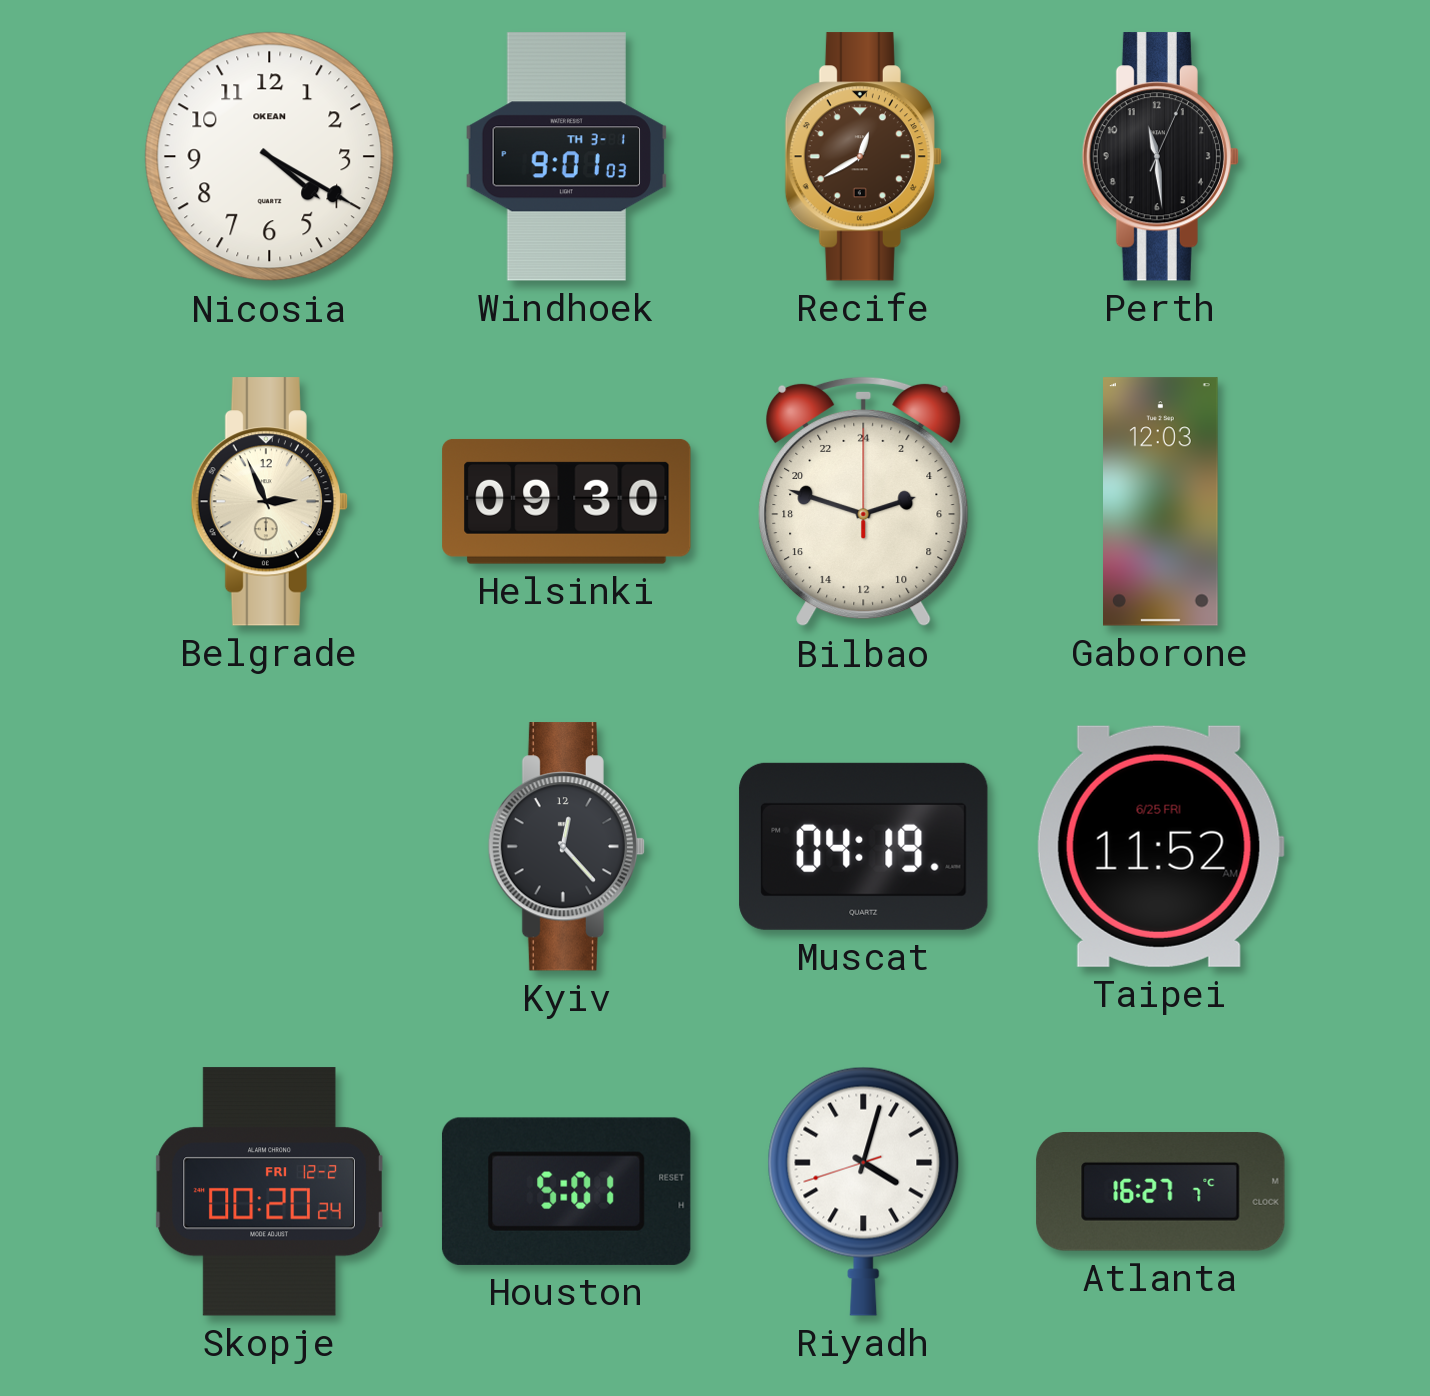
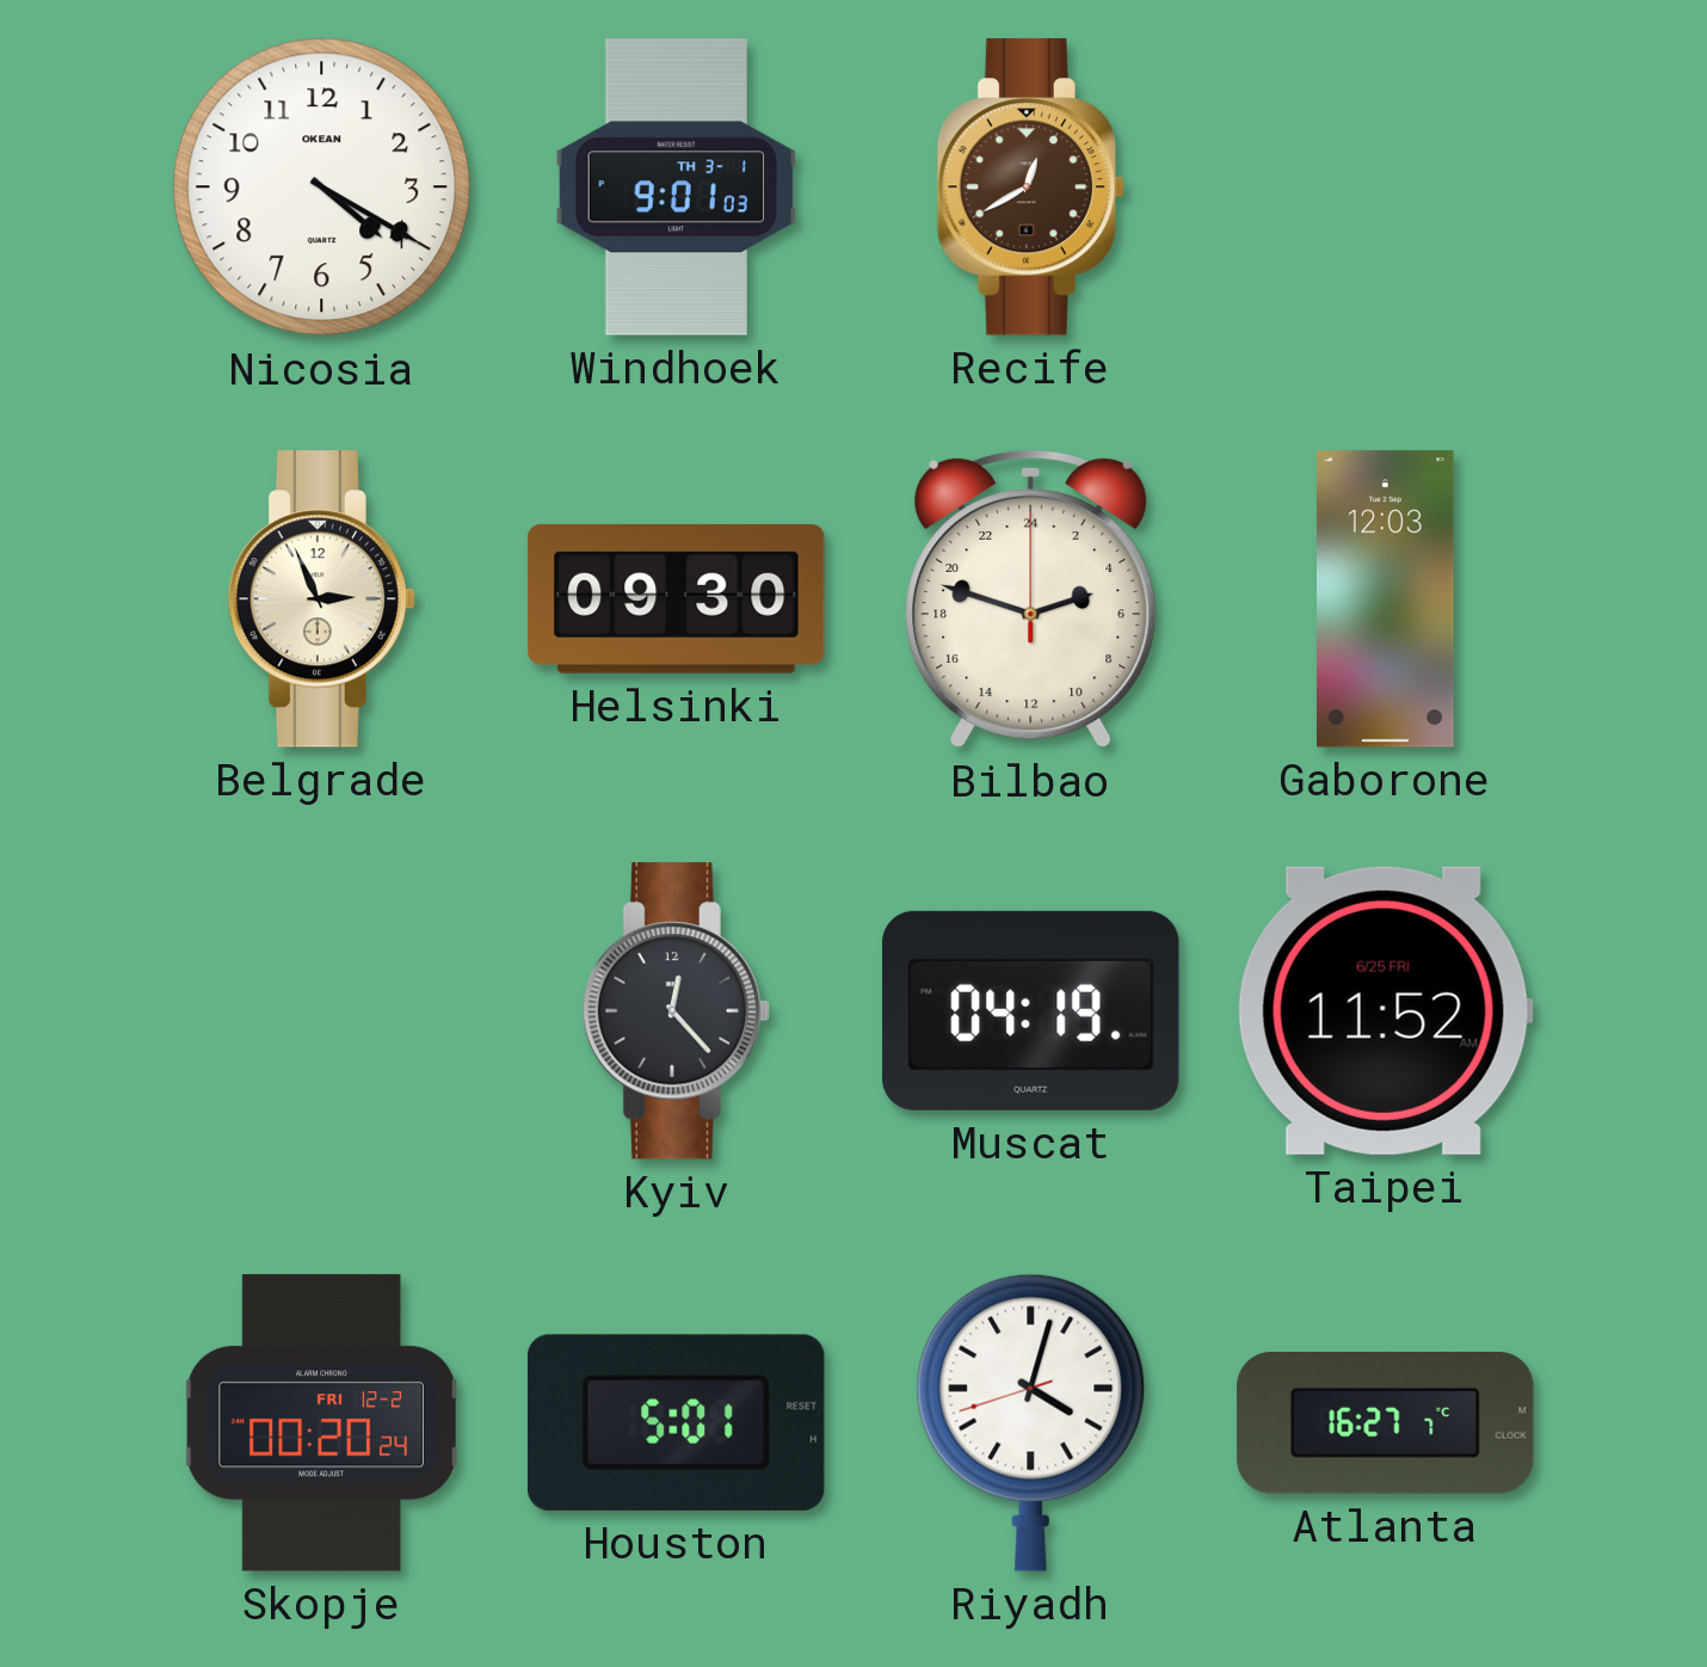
Perth: 11:29 -> none (1160, 157)
